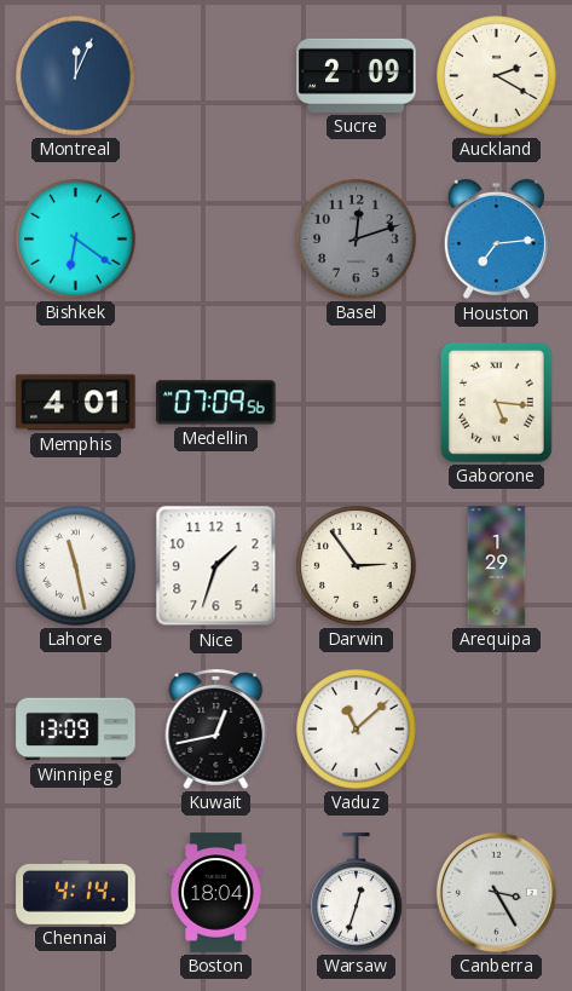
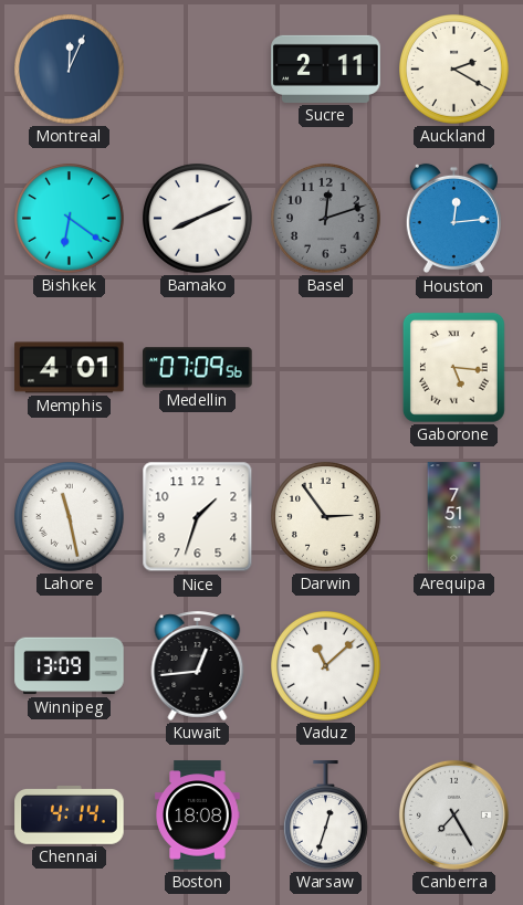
Sucre: 2:09 -> 2:11 (326, 69)
Bamako: none -> 8:11 (198, 219)
Houston: 7:14 -> 12:14 (453, 219)
Arequipa: 1:29 -> 7:51 (454, 517)
Kuwait: 12:43 -> 12:44 (198, 665)
Boston: 18:04 -> 18:08 (198, 815)
Canberra: 3:25 -> 7:25 (453, 814)
